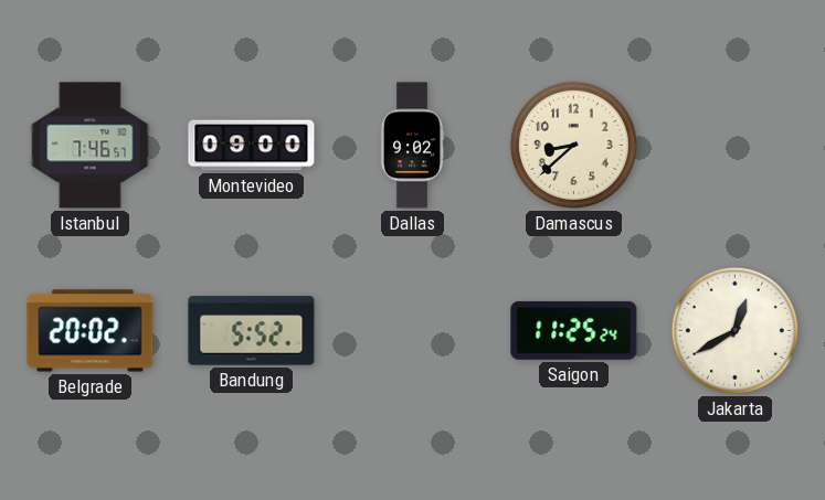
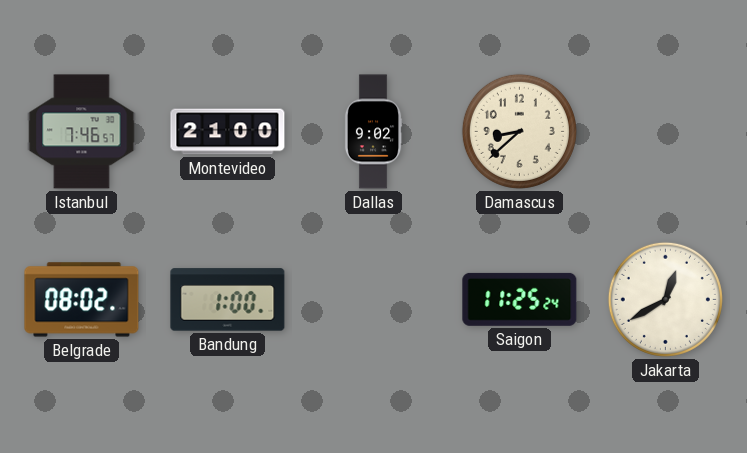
Montevideo: 09:00 -> 21:00 (228, 132)
Belgrade: 20:02 -> 08:02 (82, 300)
Bandung: 5:52 -> 1:00 (228, 300)
